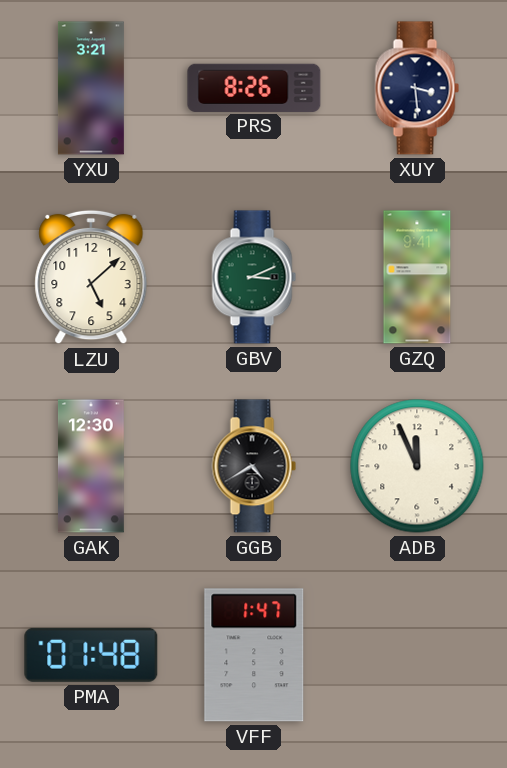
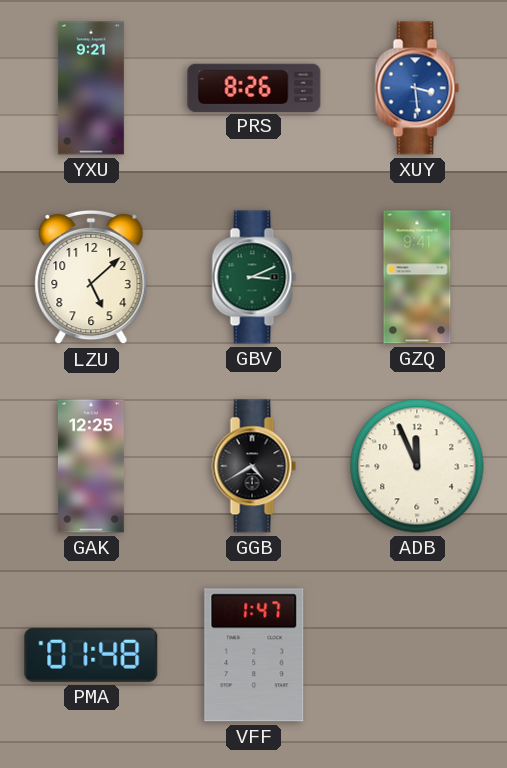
YXU: 3:21 -> 9:21 (91, 88)
XUY dial: navy -> blue (417, 88)
GAK: 12:30 -> 12:25 (91, 466)
